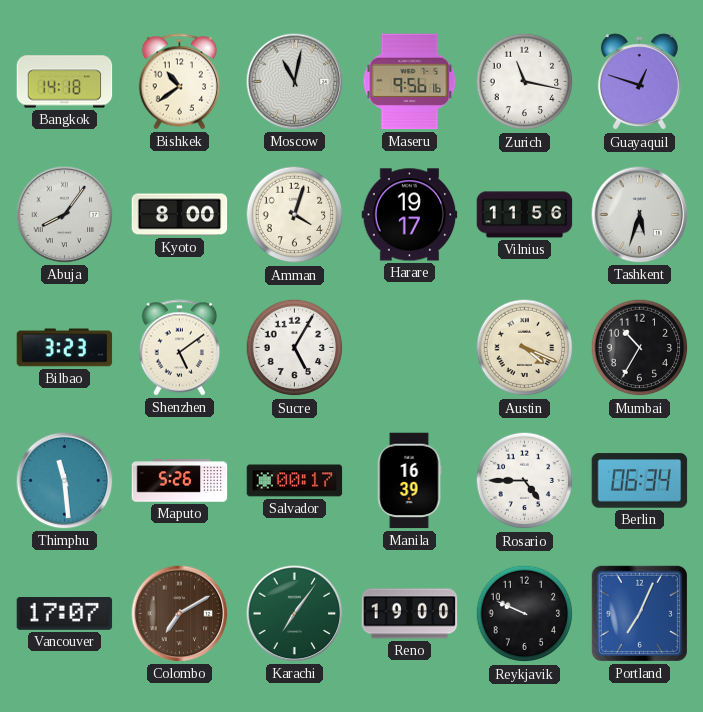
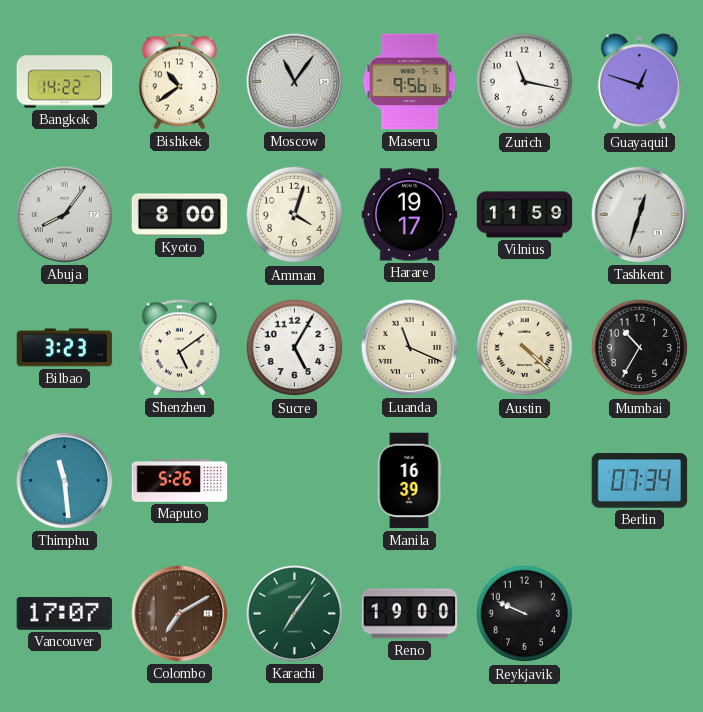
Bangkok: 14:18 -> 14:22 (65, 82)
Moscow: 11:02 -> 11:06 (295, 82)
Vilnius: 11:56 -> 11:59 (525, 215)
Tashkent: 5:33 -> 12:33 (640, 215)
Luanda: none -> 11:19 (410, 348)
Austin: 4:19 -> 4:22 (525, 348)
Salvador: 00:17 -> none (295, 481)
Rosario: 4:45 -> none (525, 481)
Berlin: 06:34 -> 07:34 (640, 481)
Portland: 7:04 -> none (639, 613)
